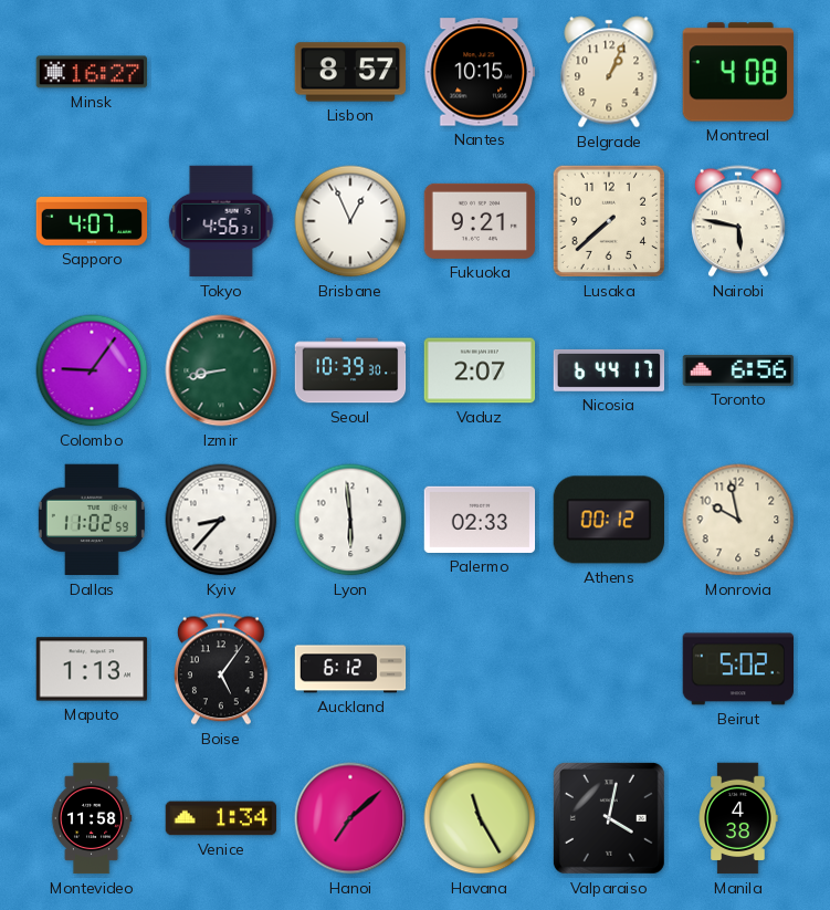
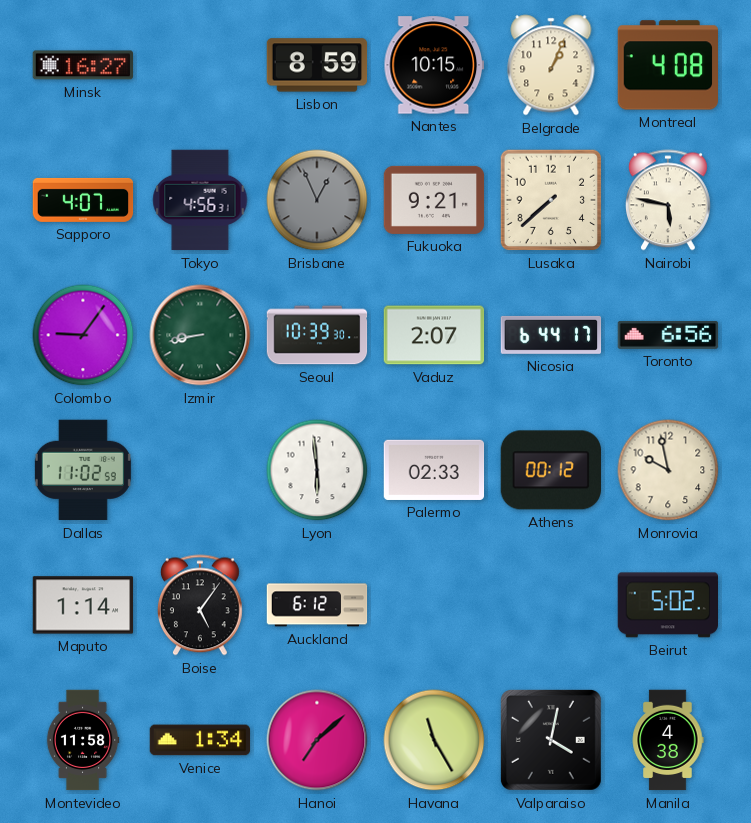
Lisbon: 8:57 -> 8:59 (317, 65)
Brisbane dial: white -> grey (317, 200)
Kyiv: 8:37 -> none (221, 520)
Maputo: 1:13 -> 1:14 (83, 605)
